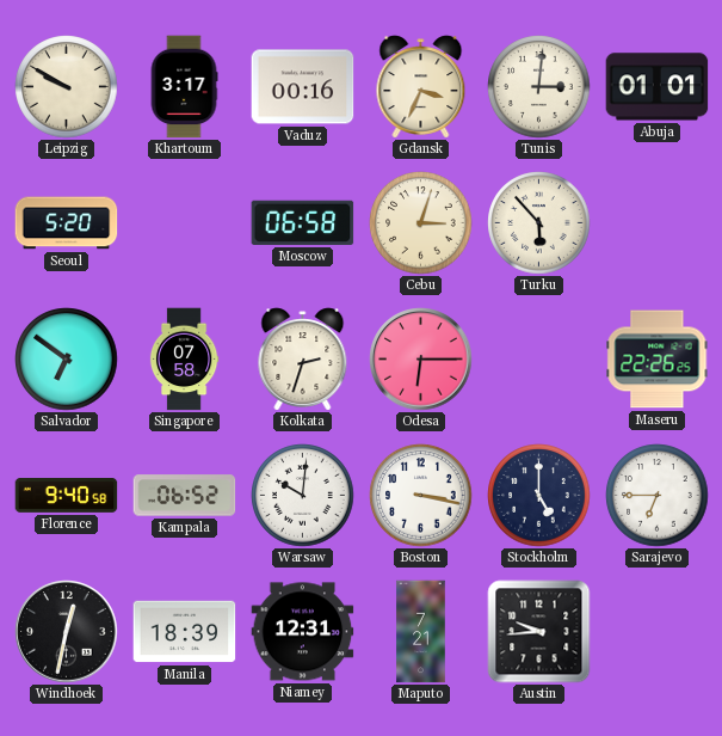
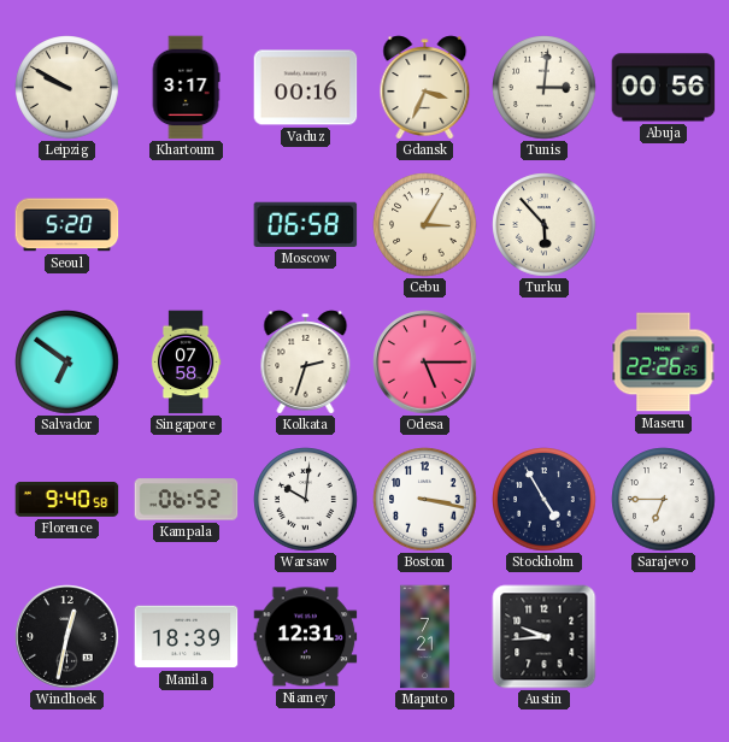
Abuja: 01:01 -> 00:56 (664, 88)
Cebu: 3:03 -> 3:05 (425, 225)
Odesa: 6:15 -> 5:15 (425, 363)
Stockholm: 5:00 -> 4:55 (545, 500)
